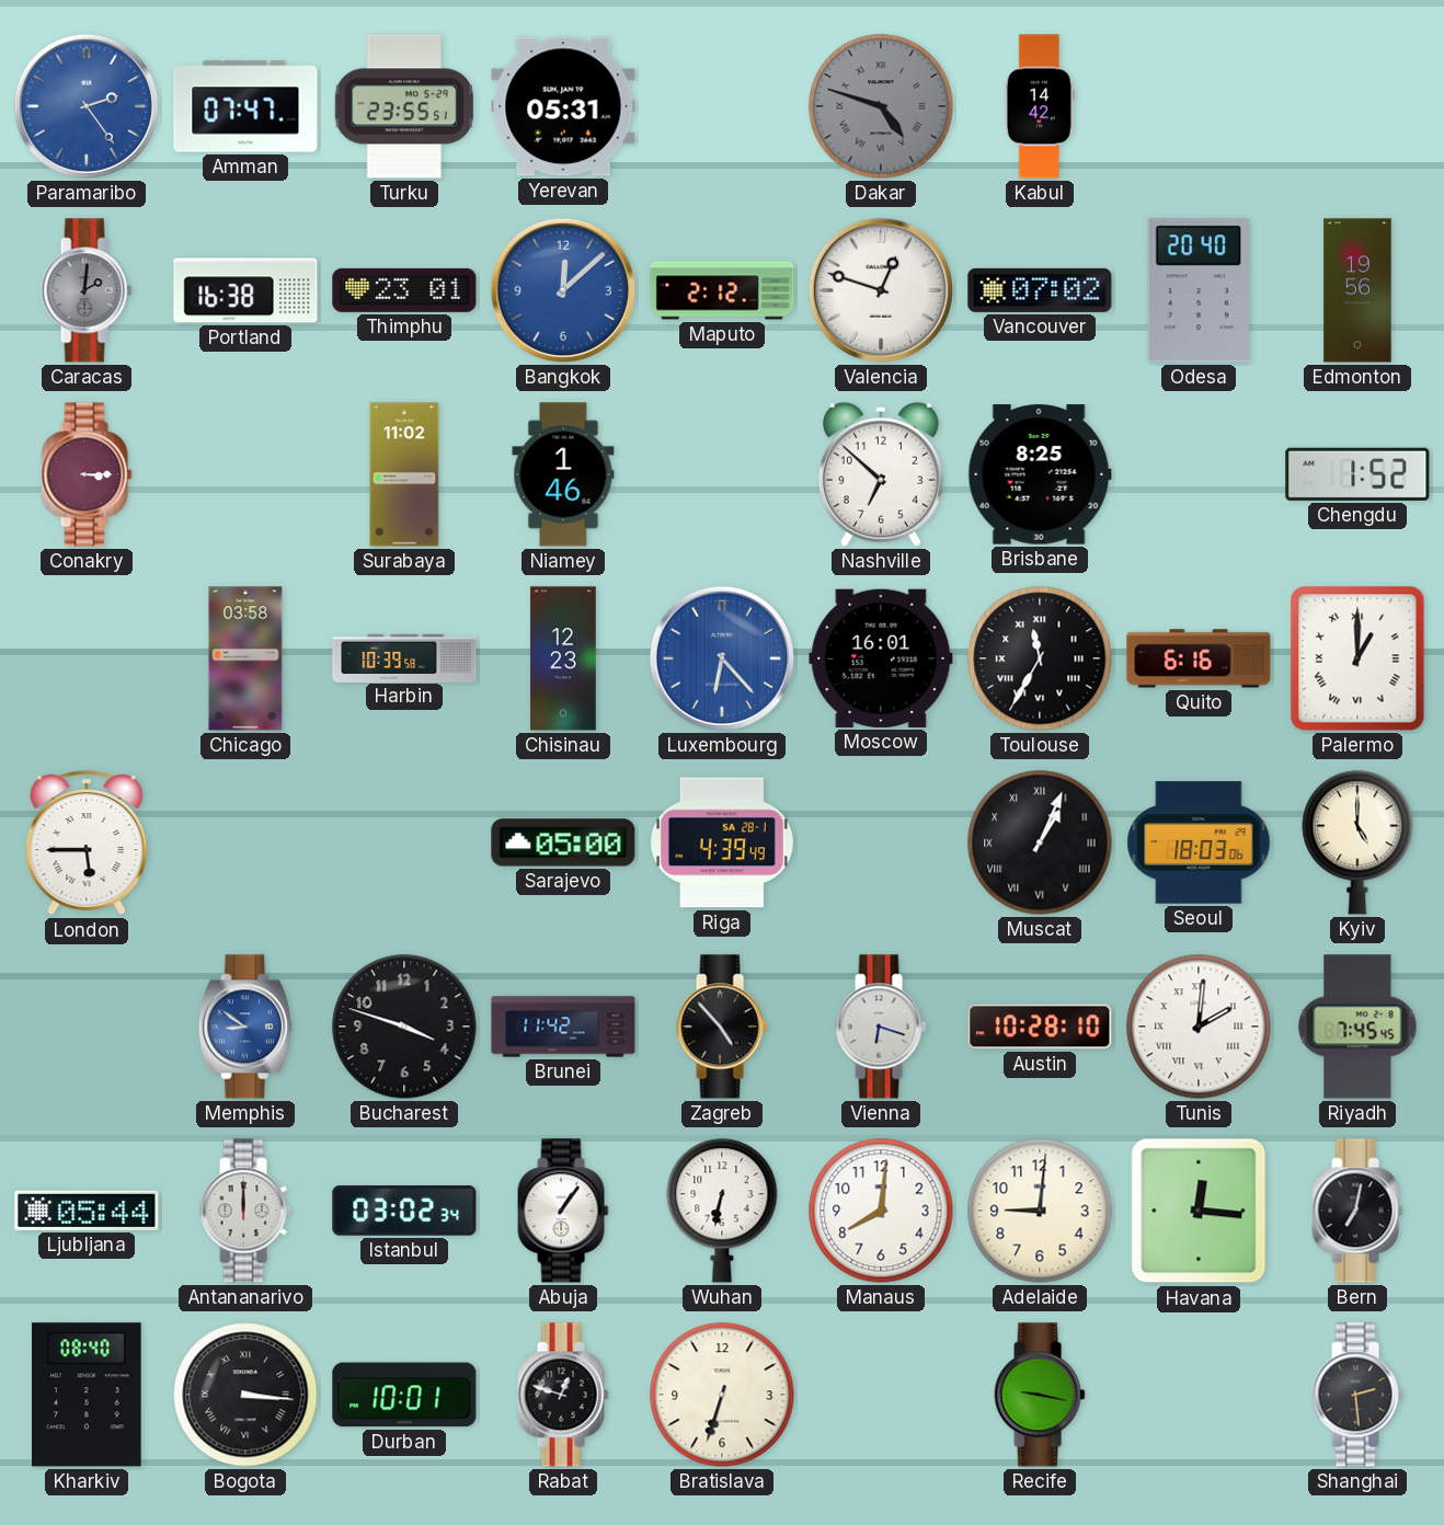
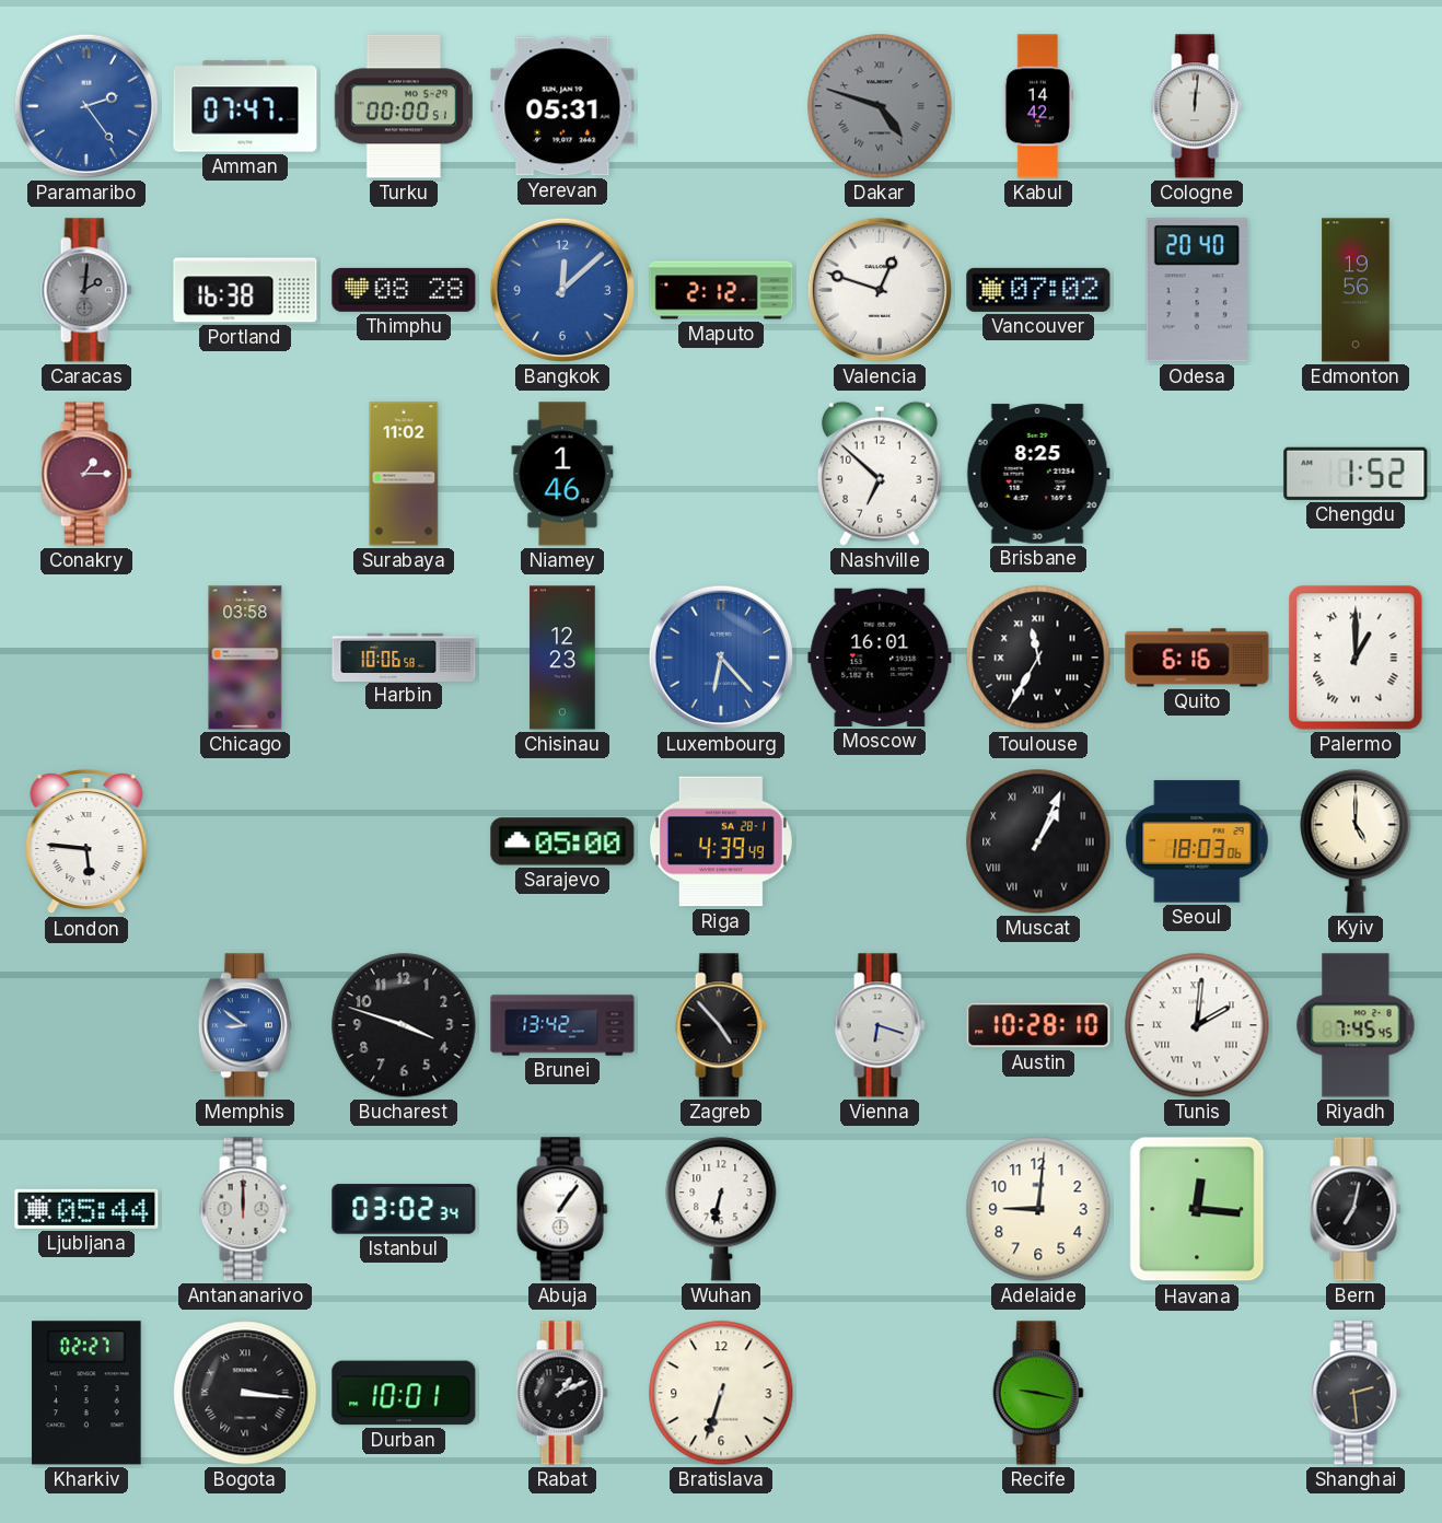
Turku: 23:55 -> 00:00 (404, 106)
Cologne: none -> 12:01 (1197, 106)
Thimphu: 23:01 -> 08:28 (404, 290)
Conakry: 3:15 -> 1:15 (86, 474)
Harbin: 10:39 -> 10:06 (404, 656)
London: 5:45 -> 5:46 (86, 842)
Brunei: 11:42 -> 13:42 (562, 1025)
Manaus: 8:01 -> none (881, 1211)
Kharkiv: 08:40 -> 02:27 (86, 1393)
Rabat: 12:48 -> 1:11 (562, 1393)
